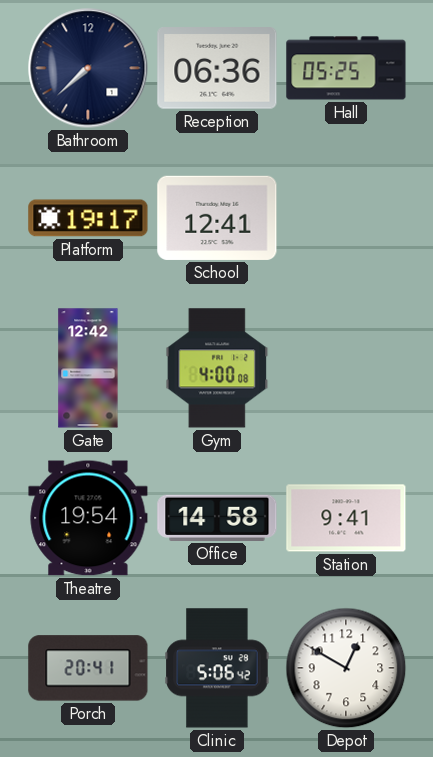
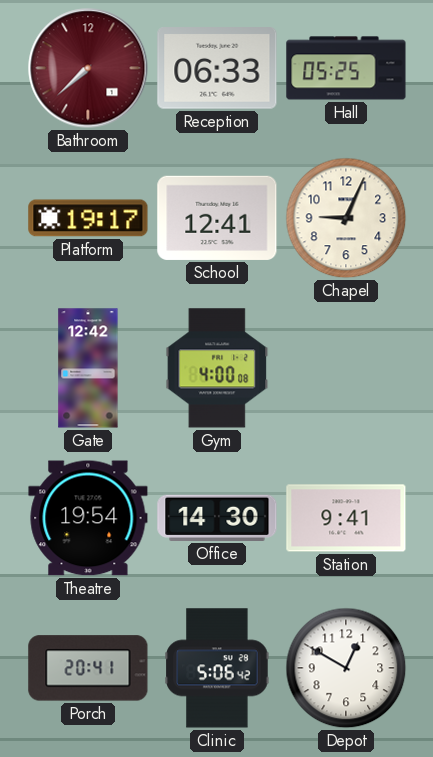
Bathroom dial: navy -> burgundy (88, 68)
Reception: 06:36 -> 06:33 (217, 68)
Chapel: none -> 9:04 (346, 218)
Office: 14:58 -> 14:30 (217, 518)
